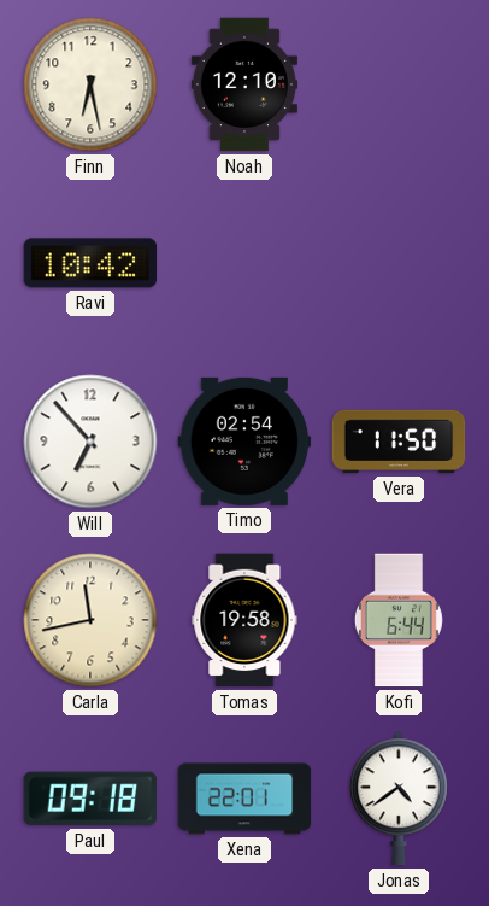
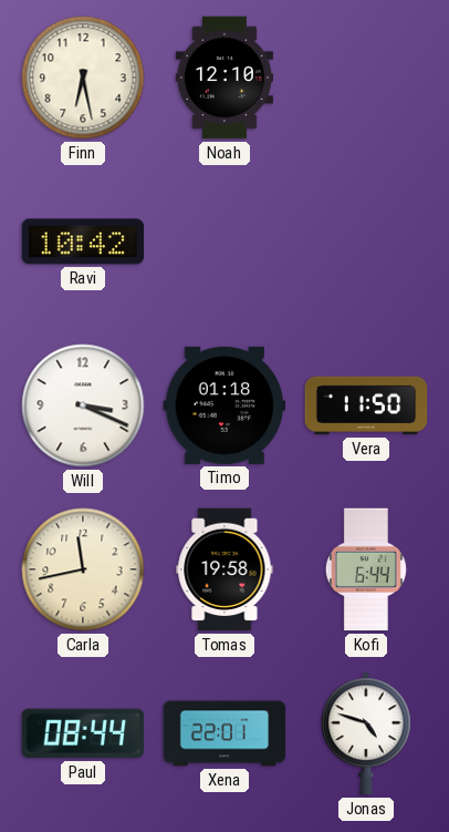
Will: 6:53 -> 3:19 (83, 405)
Timo: 02:54 -> 01:18 (224, 405)
Paul: 09:18 -> 08:44 (83, 733)
Jonas: 4:39 -> 4:48 (367, 733)
